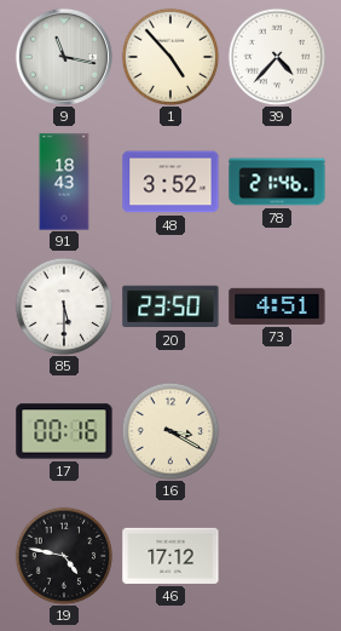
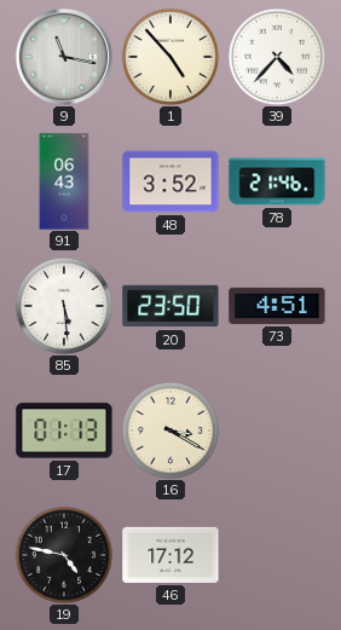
91: 18:43 -> 06:43 (64, 181)
85: 5:30 -> 5:29 (64, 306)
17: 00:16 -> 01:13 (64, 430)
